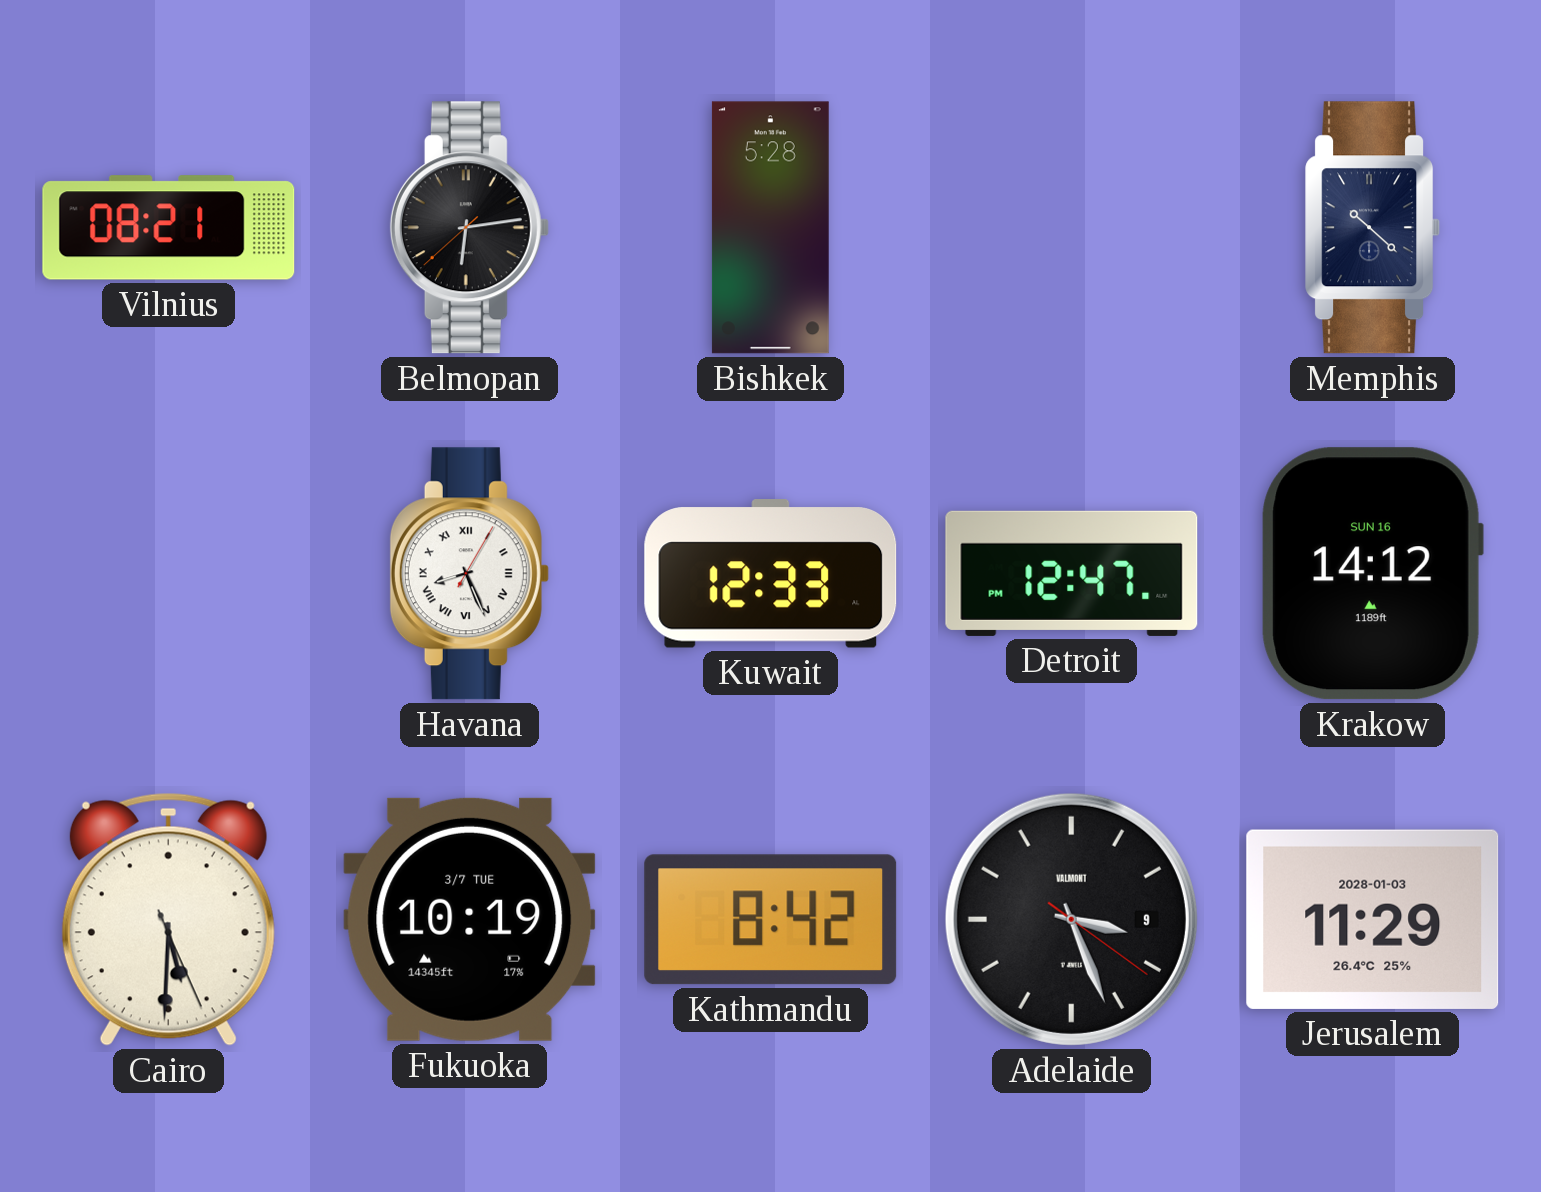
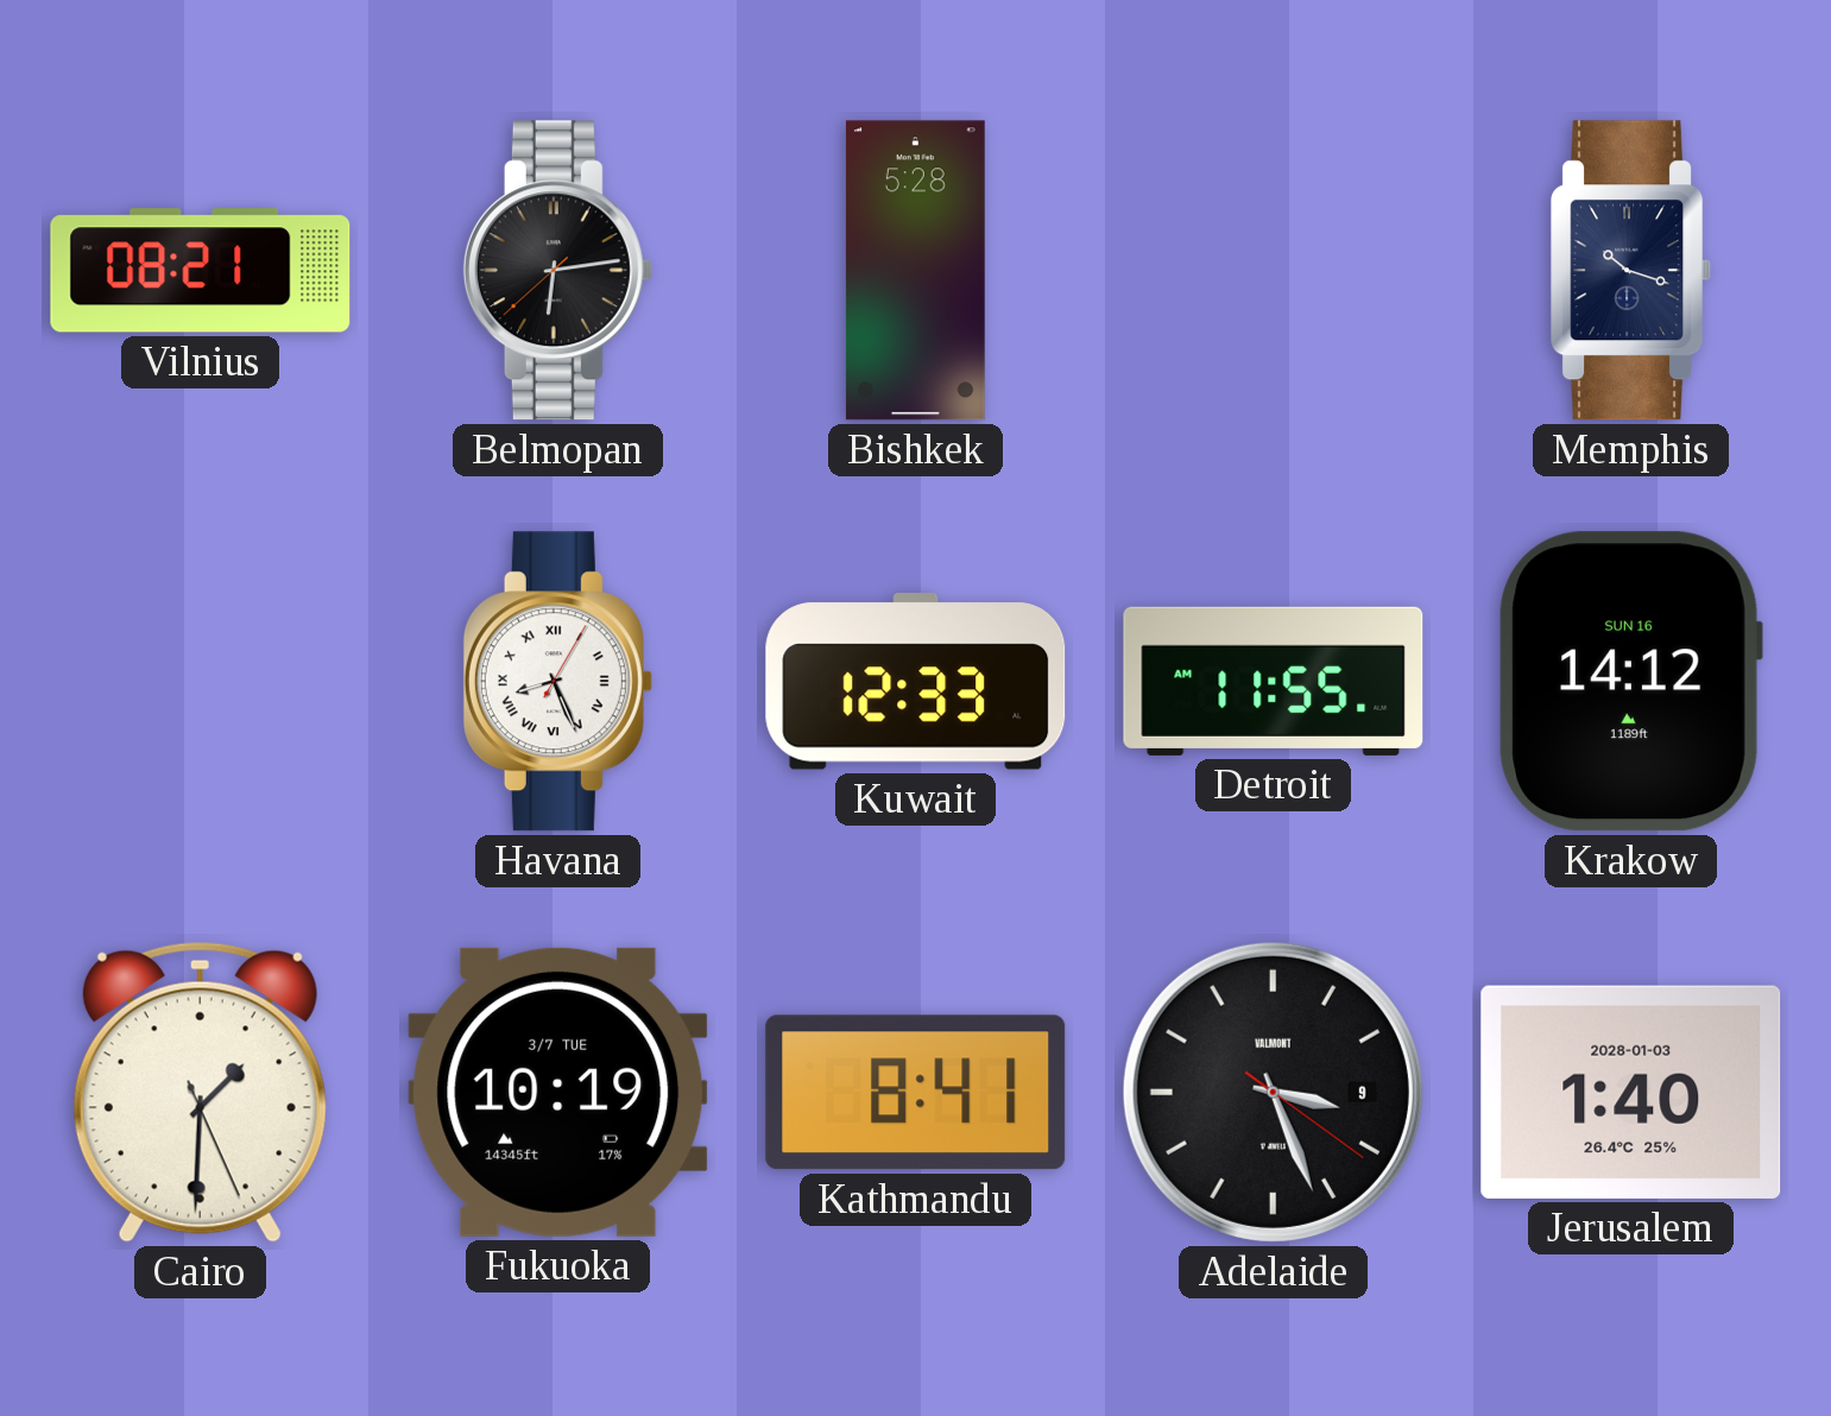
Memphis: 10:22 -> 10:18 (1631, 271)
Detroit: 12:47 -> 11:55 (1274, 681)
Cairo: 5:30 -> 1:30 (200, 1092)
Kathmandu: 8:42 -> 8:41 (916, 1093)
Jerusalem: 11:29 -> 1:40 (1631, 1092)
